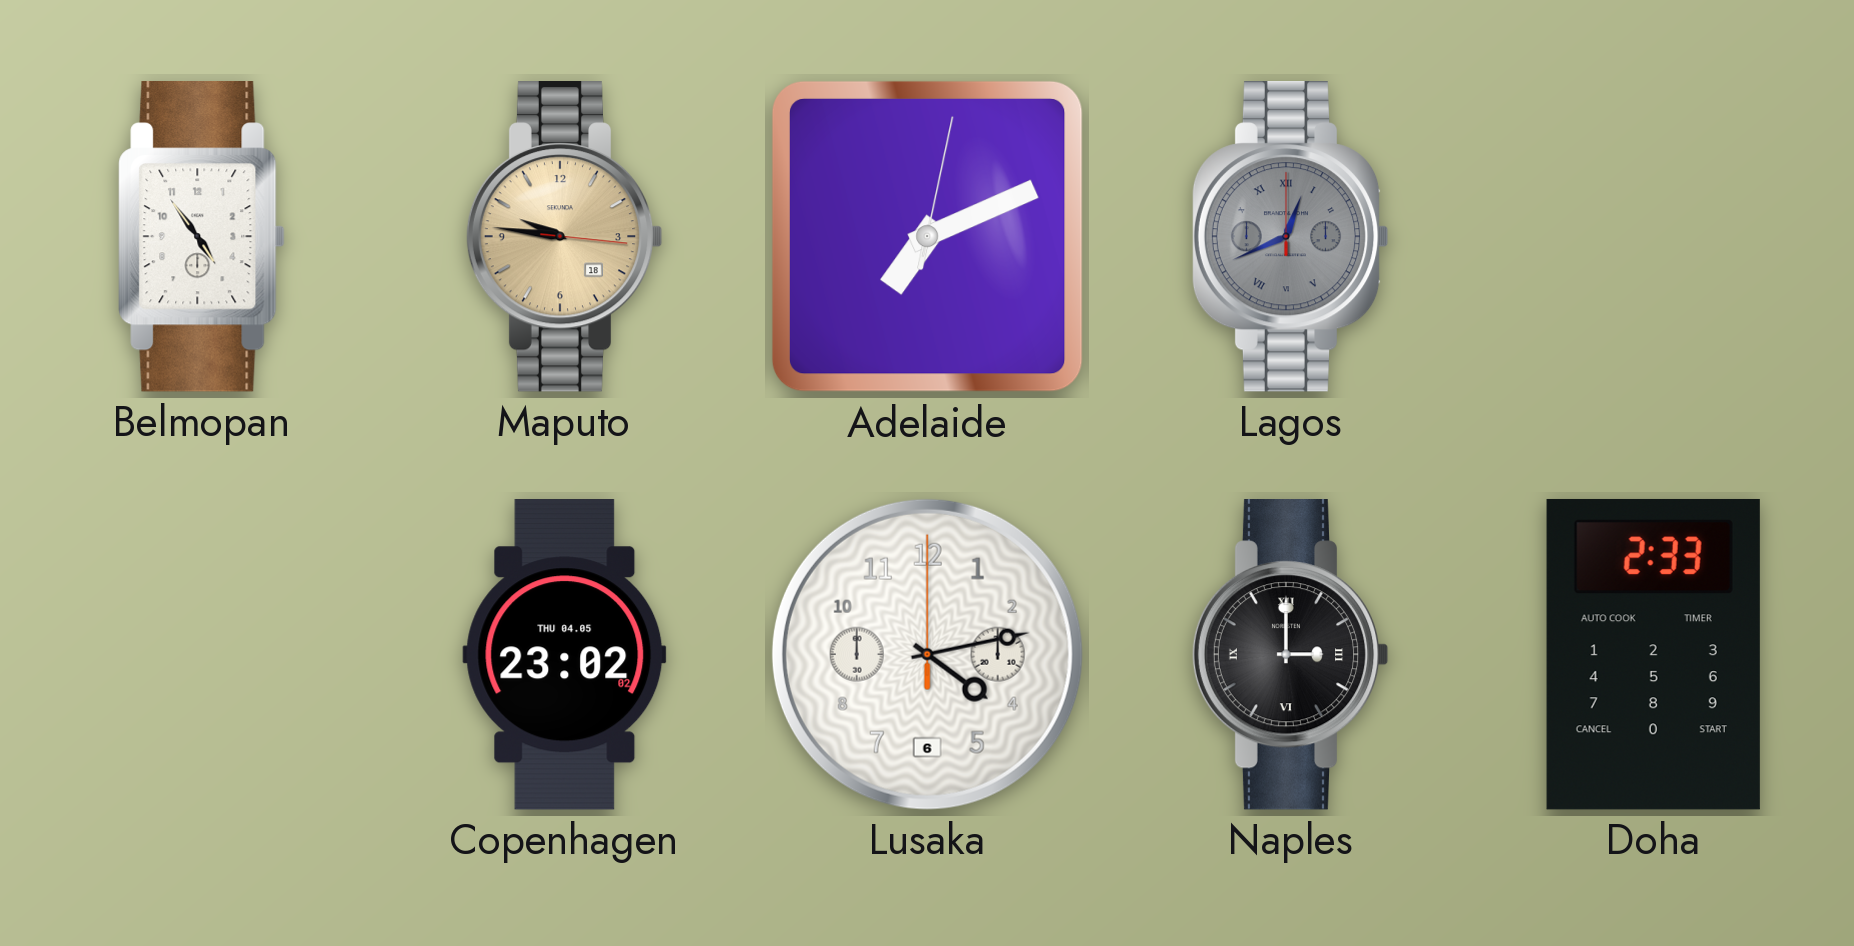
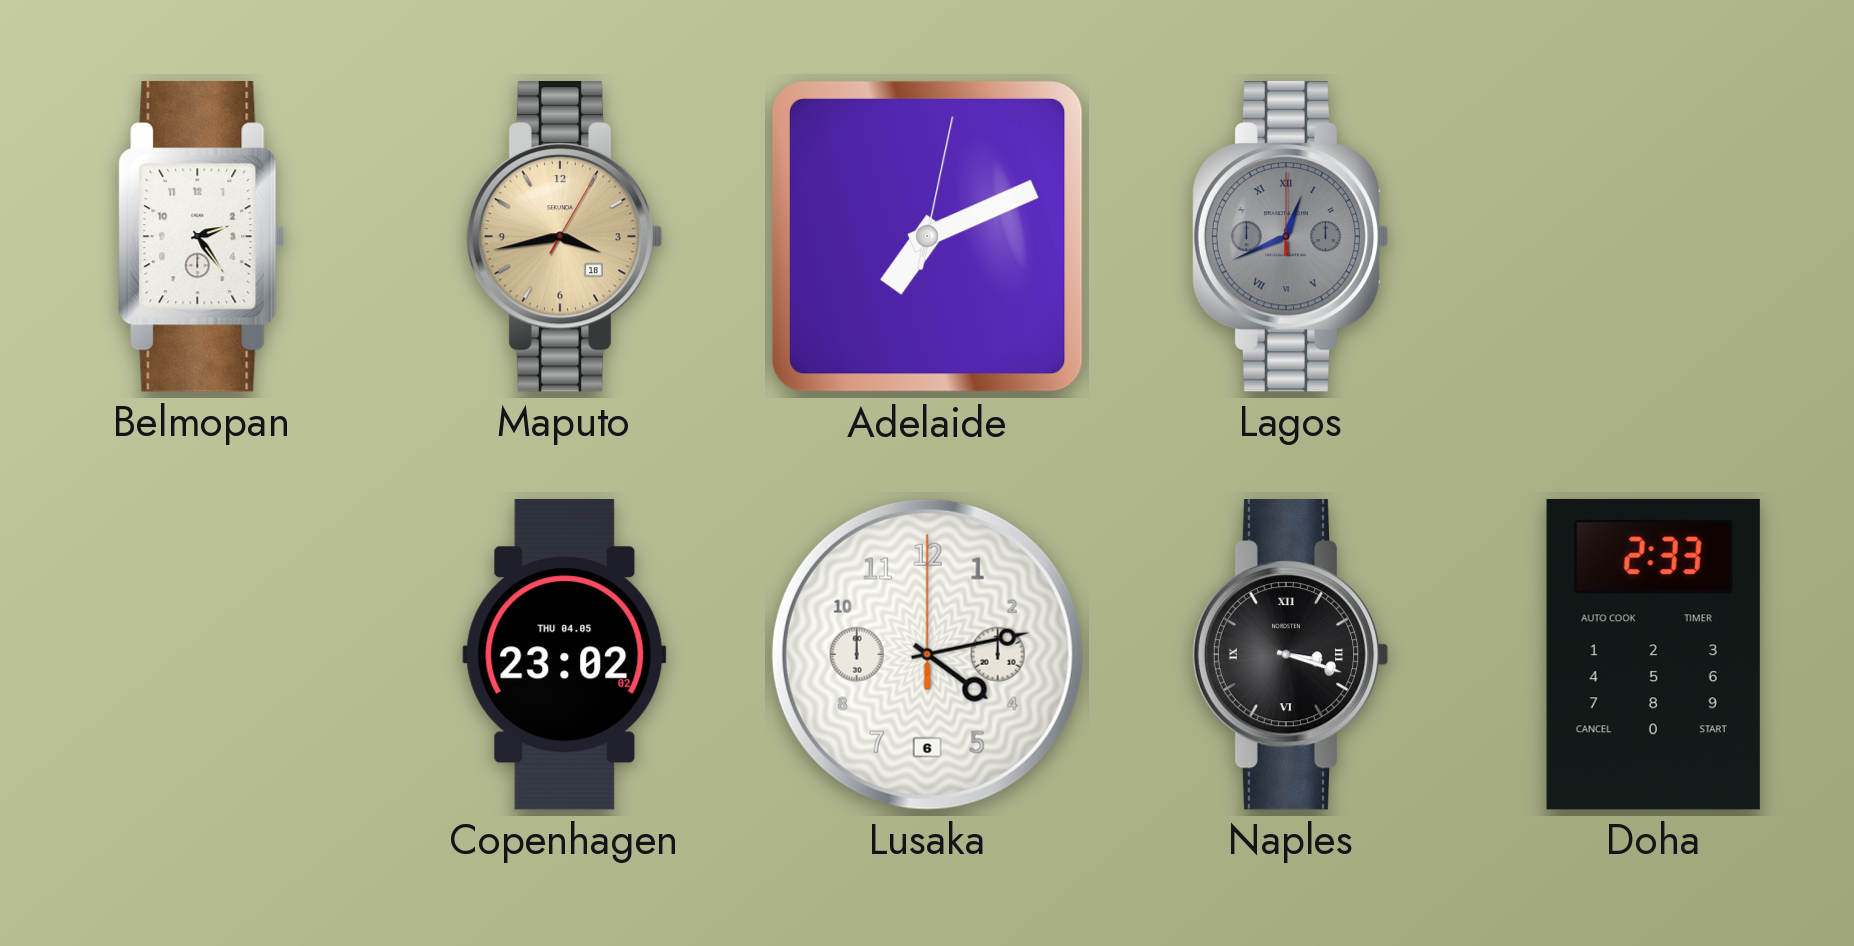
Belmopan: 4:54 -> 2:24 (202, 237)
Maputo: 9:46 -> 3:43 (564, 237)
Naples: 3:00 -> 3:18 (1290, 655)
